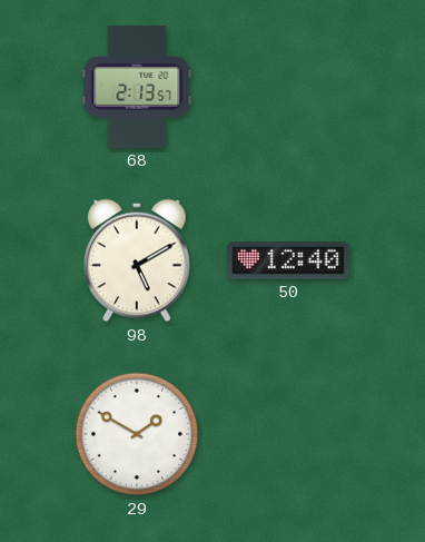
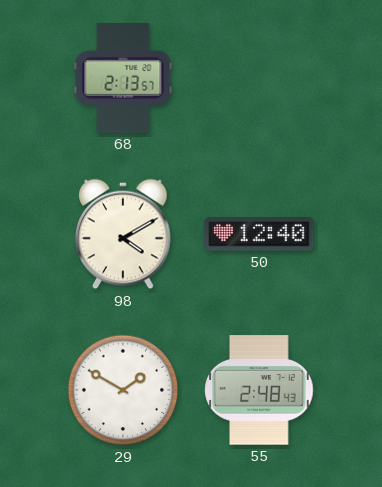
98: 5:10 -> 4:10 (123, 234)
55: none -> 2:48 (259, 390)
